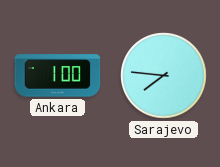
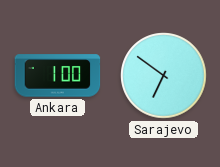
Sarajevo: 7:46 -> 6:51 (164, 76)
